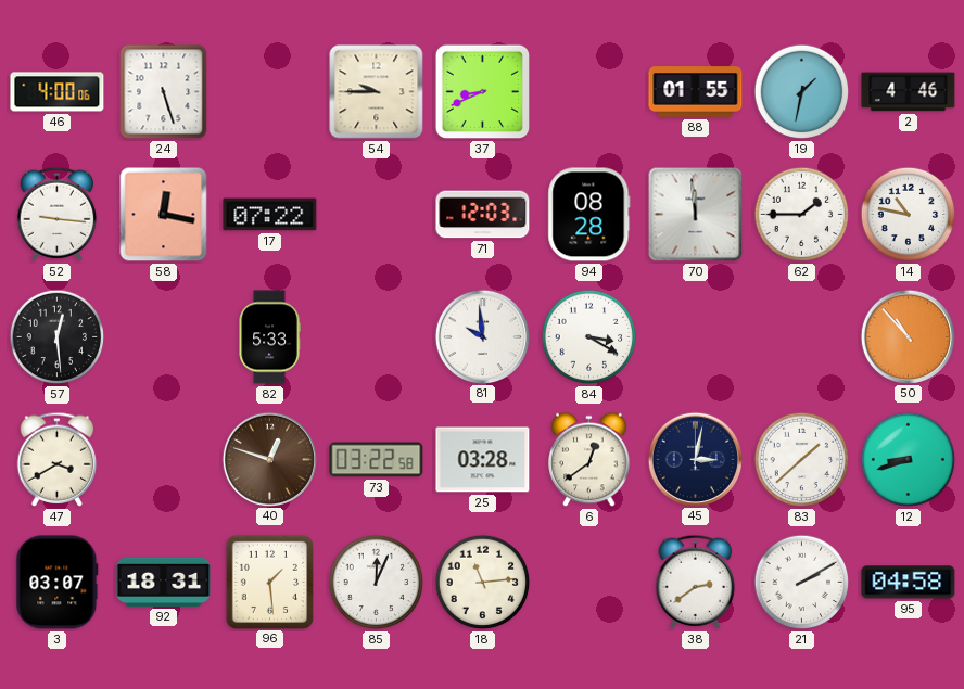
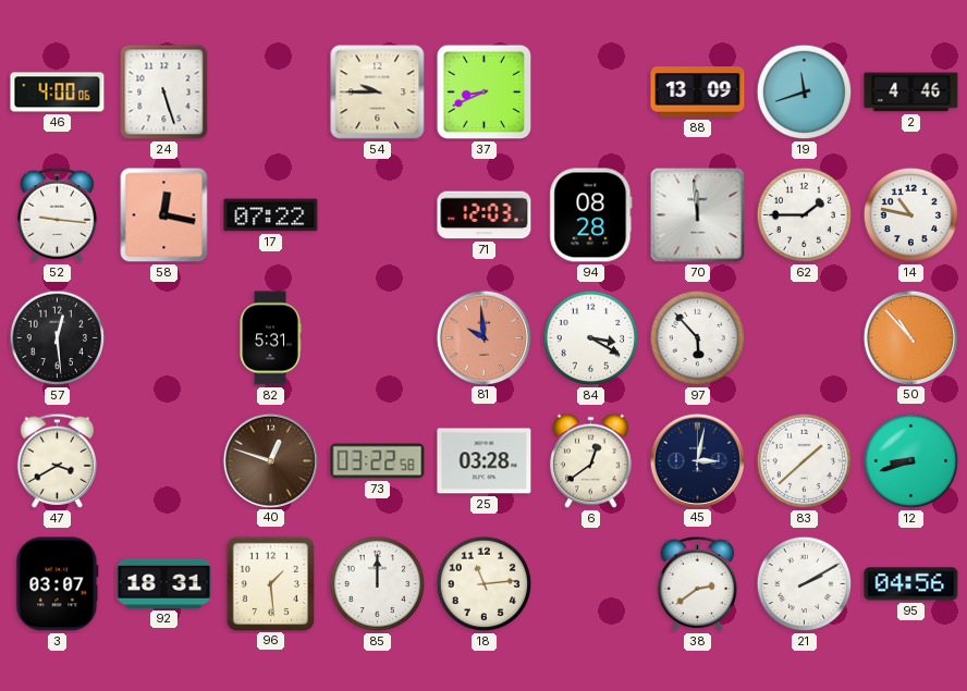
88: 01:55 -> 13:09 (698, 92)
19: 1:32 -> 11:42 (805, 92)
82: 5:33 -> 5:31 (270, 338)
81 dial: white -> salmon (483, 337)
97: none -> 5:53 (698, 338)
85: 12:04 -> 12:00 (378, 584)
95: 04:58 -> 04:56 (911, 584)
